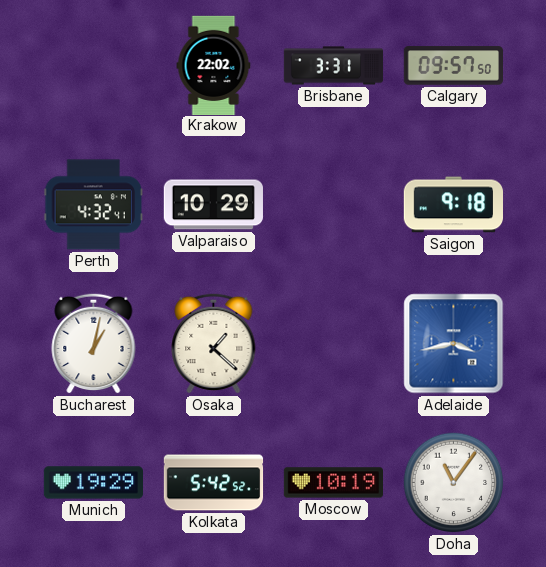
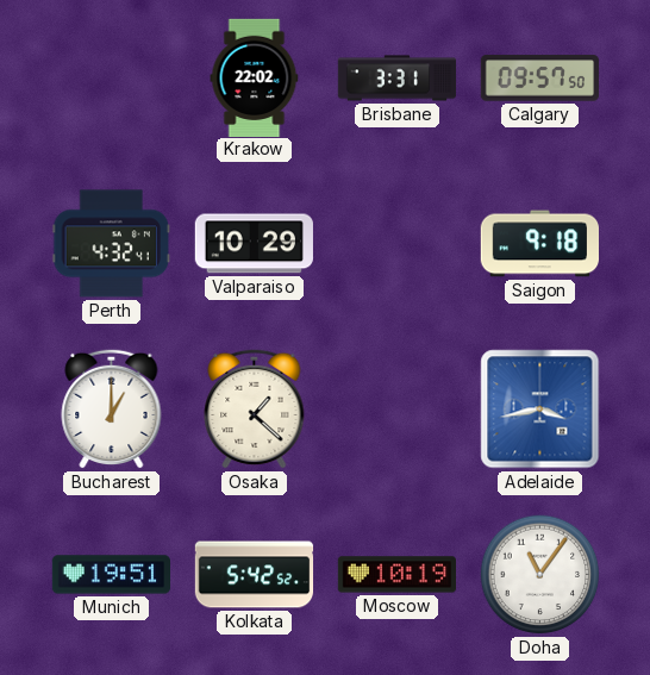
Bucharest: 1:02 -> 1:00 (112, 408)
Munich: 19:29 -> 19:51 (111, 575)
